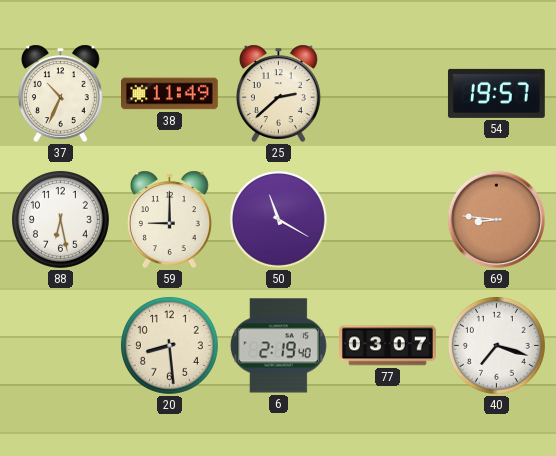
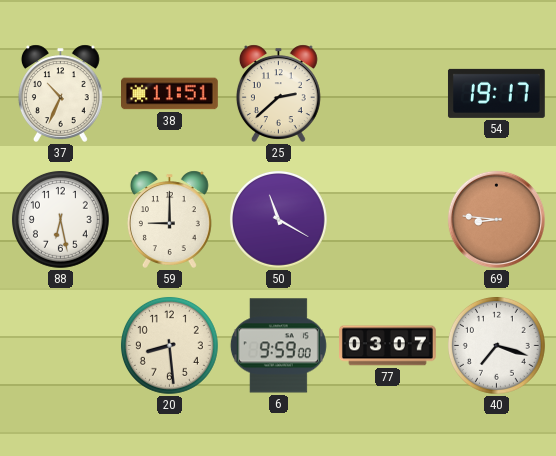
38: 11:49 -> 11:51 (170, 94)
54: 19:57 -> 19:17 (496, 93)
6: 2:19 -> 9:59 (278, 346)
